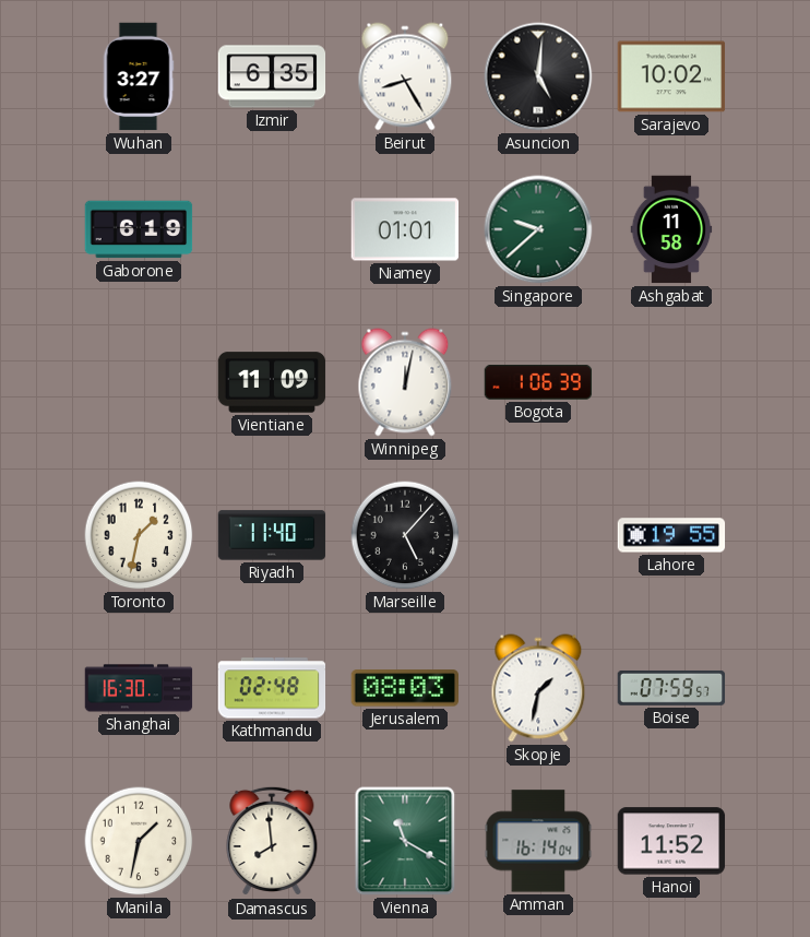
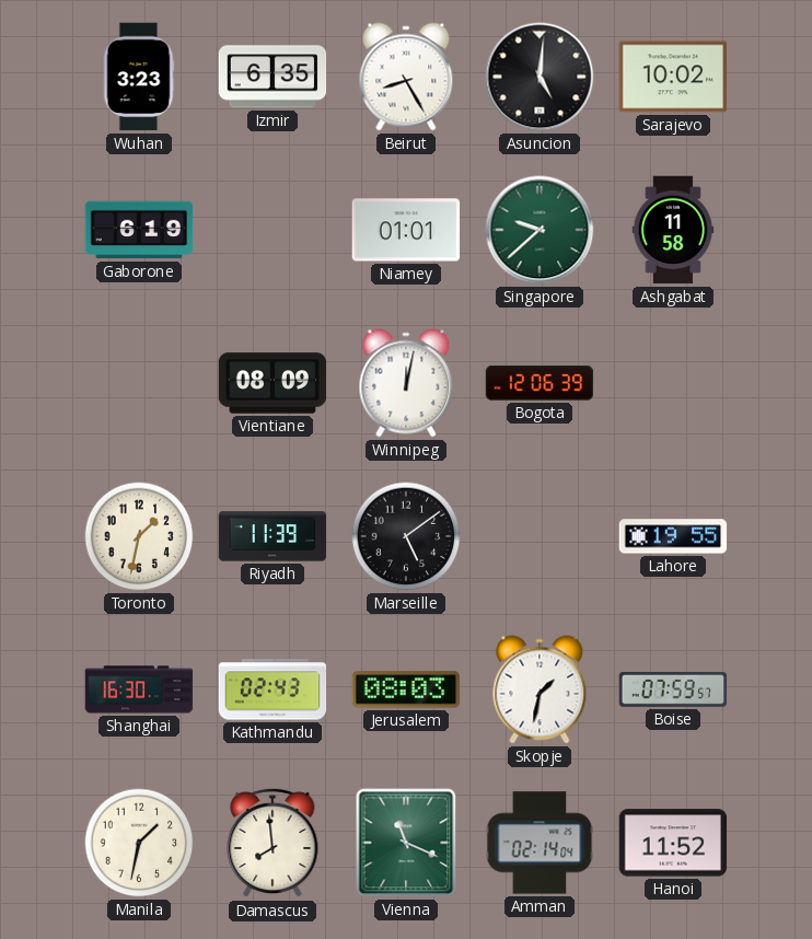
Wuhan: 3:27 -> 3:23 (139, 77)
Vientiane: 11:09 -> 08:09 (272, 383)
Bogota: 1:06 -> 12:06 (540, 383)
Riyadh: 11:40 -> 11:39 (272, 536)
Marseille: 5:07 -> 5:09 (406, 536)
Kathmandu: 02:48 -> 02:43 (272, 689)
Vienna: 11:20 -> 11:19 (406, 843)
Amman: 16:14 -> 02:14 (540, 843)
